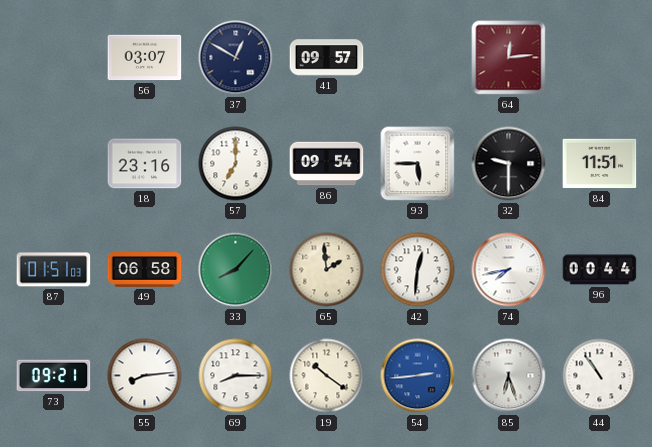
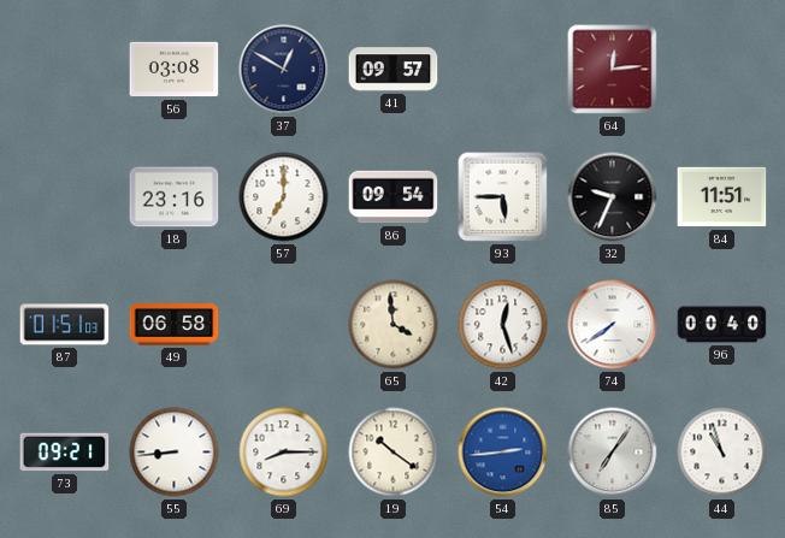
56: 03:07 -> 03:08 (175, 70)
32: 9:30 -> 9:34 (613, 197)
33: 8:07 -> none (236, 270)
65: 1:59 -> 3:59 (394, 325)
42: 12:31 -> 12:27 (503, 325)
74: 7:43 -> 7:39 (613, 325)
96: 00:44 -> 00:40 (722, 325)
55: 8:14 -> 8:44 (175, 453)
85: 6:27 -> 7:06 (613, 453)
44: 10:54 -> 10:57 (722, 453)
